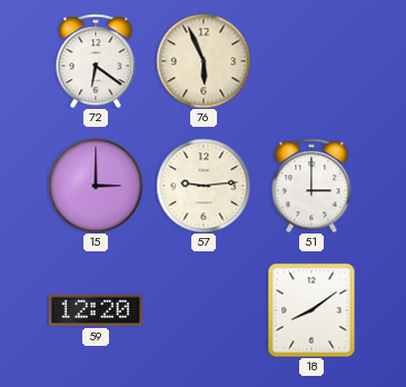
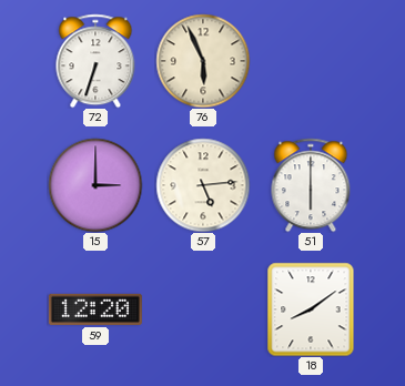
72: 6:21 -> 6:33 (95, 61)
57: 9:14 -> 5:14 (203, 185)
51: 3:00 -> 6:00 (311, 185)
